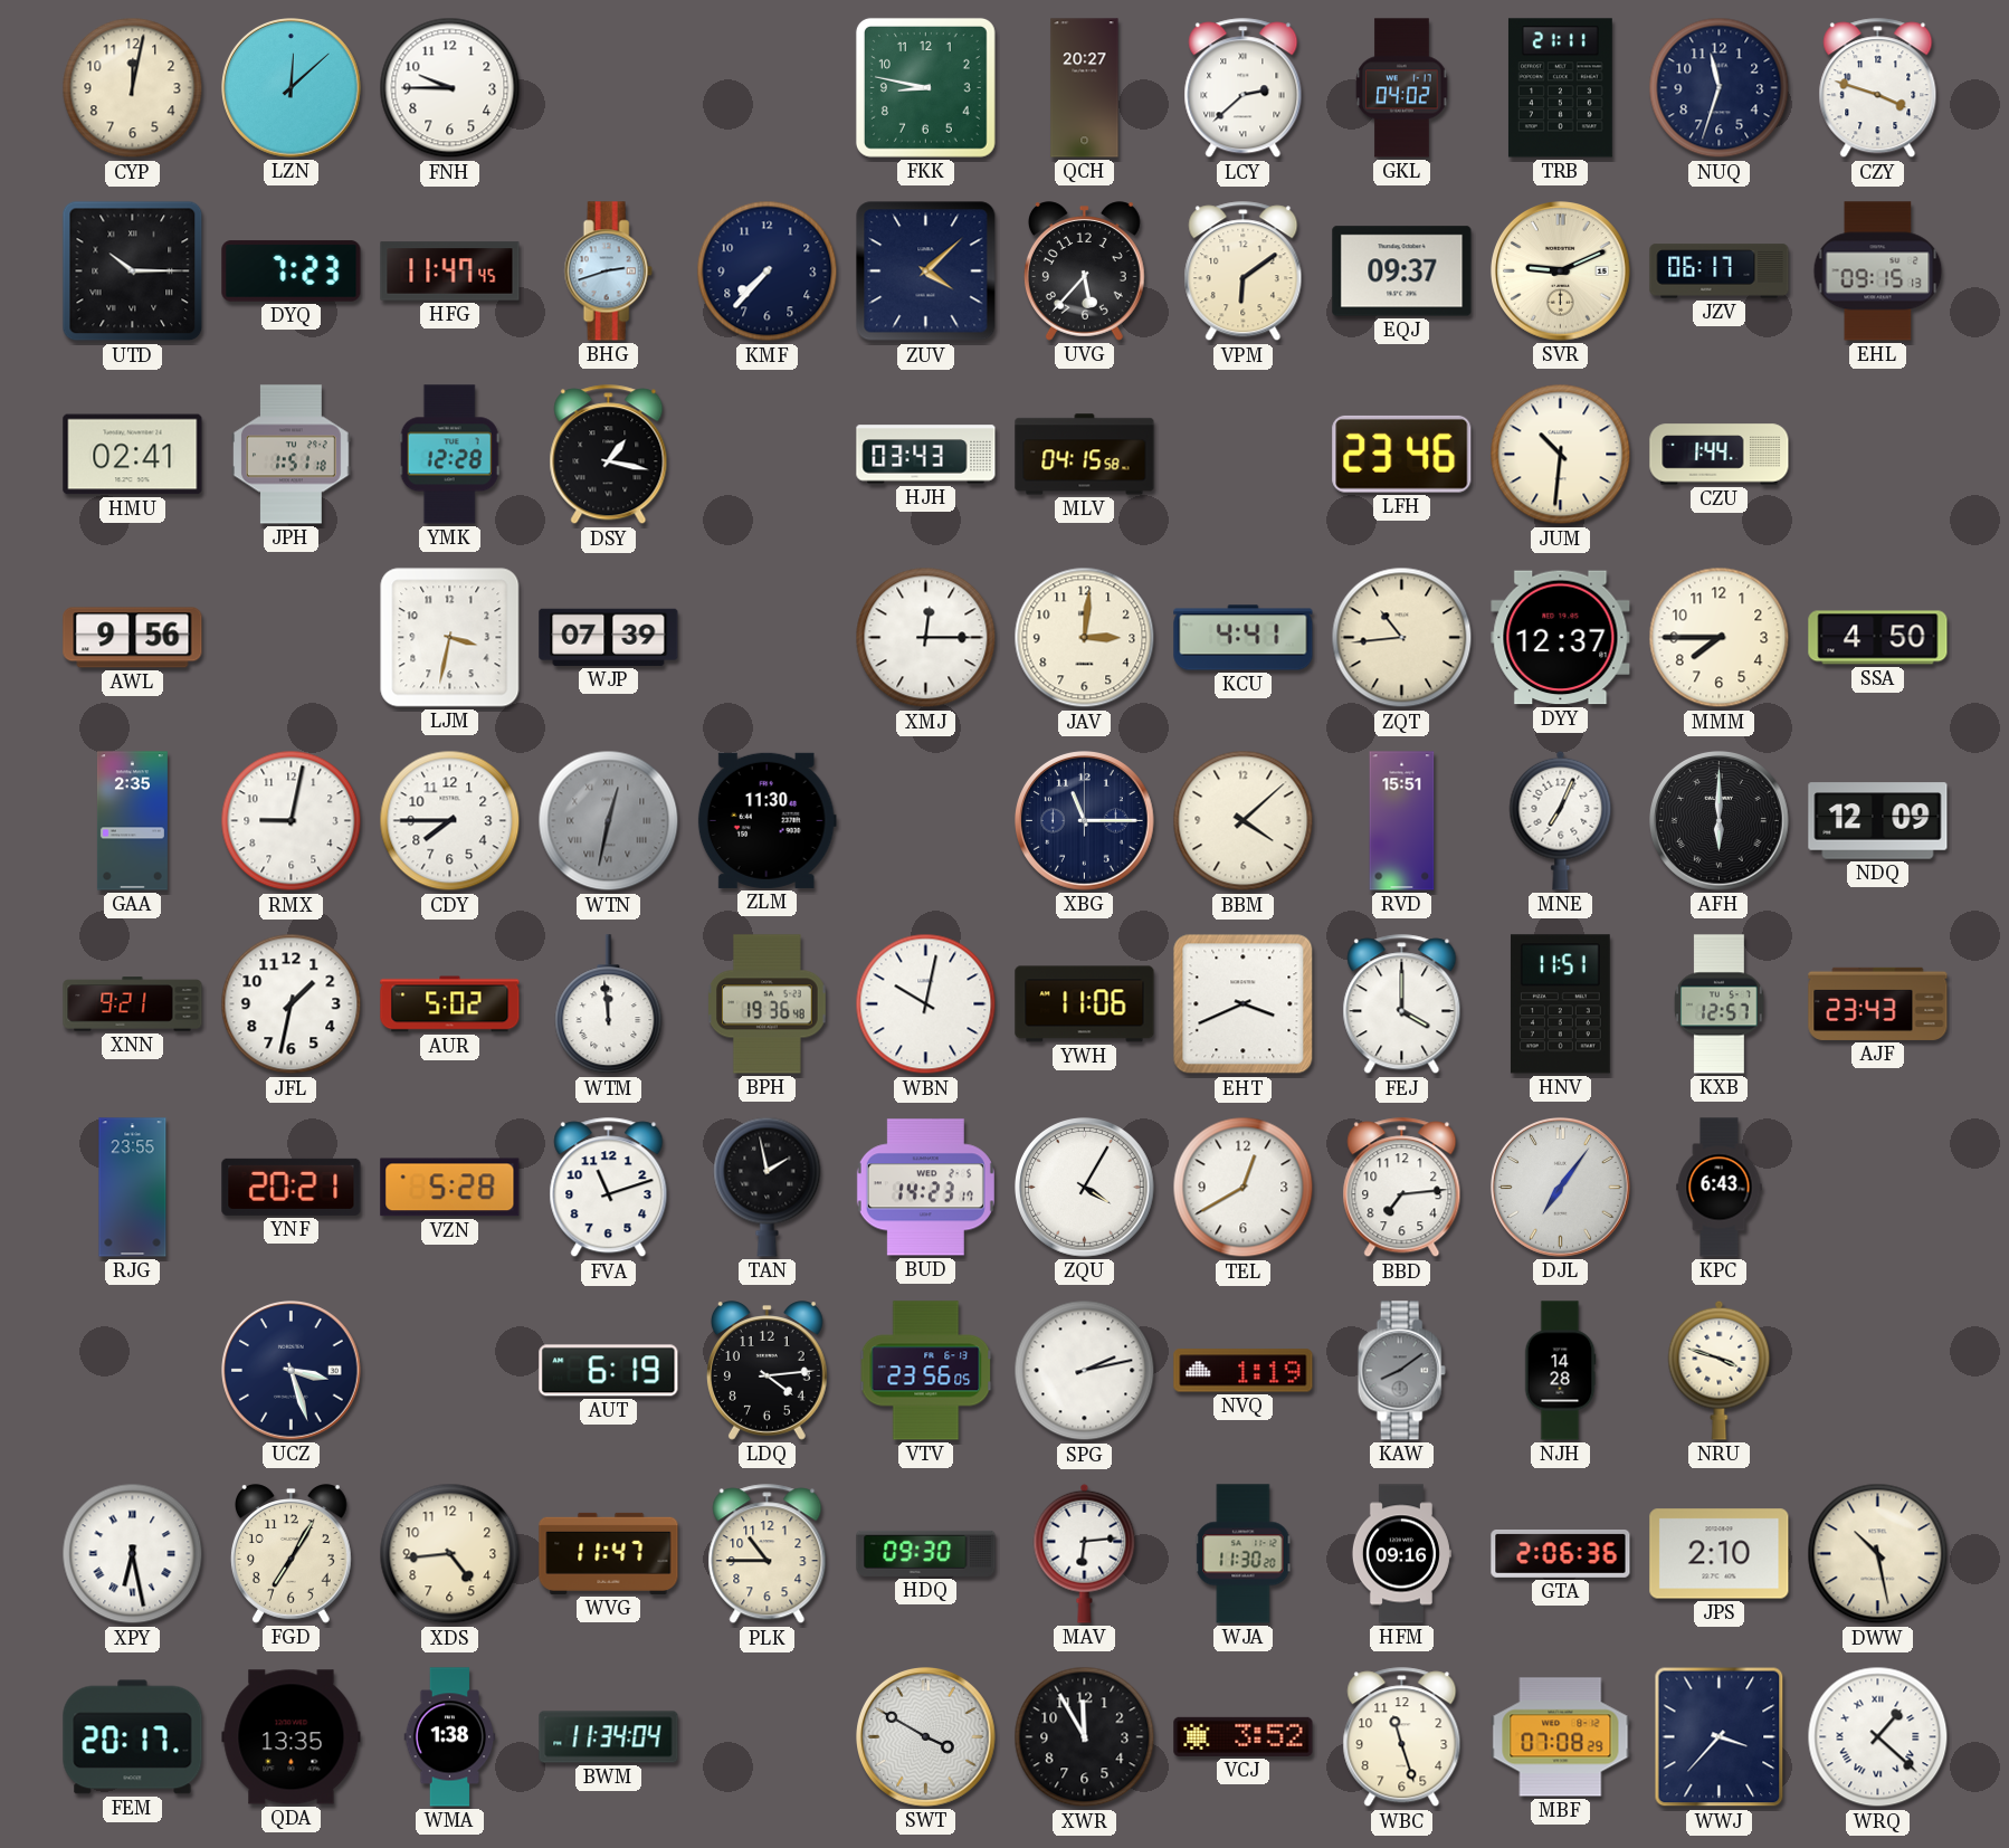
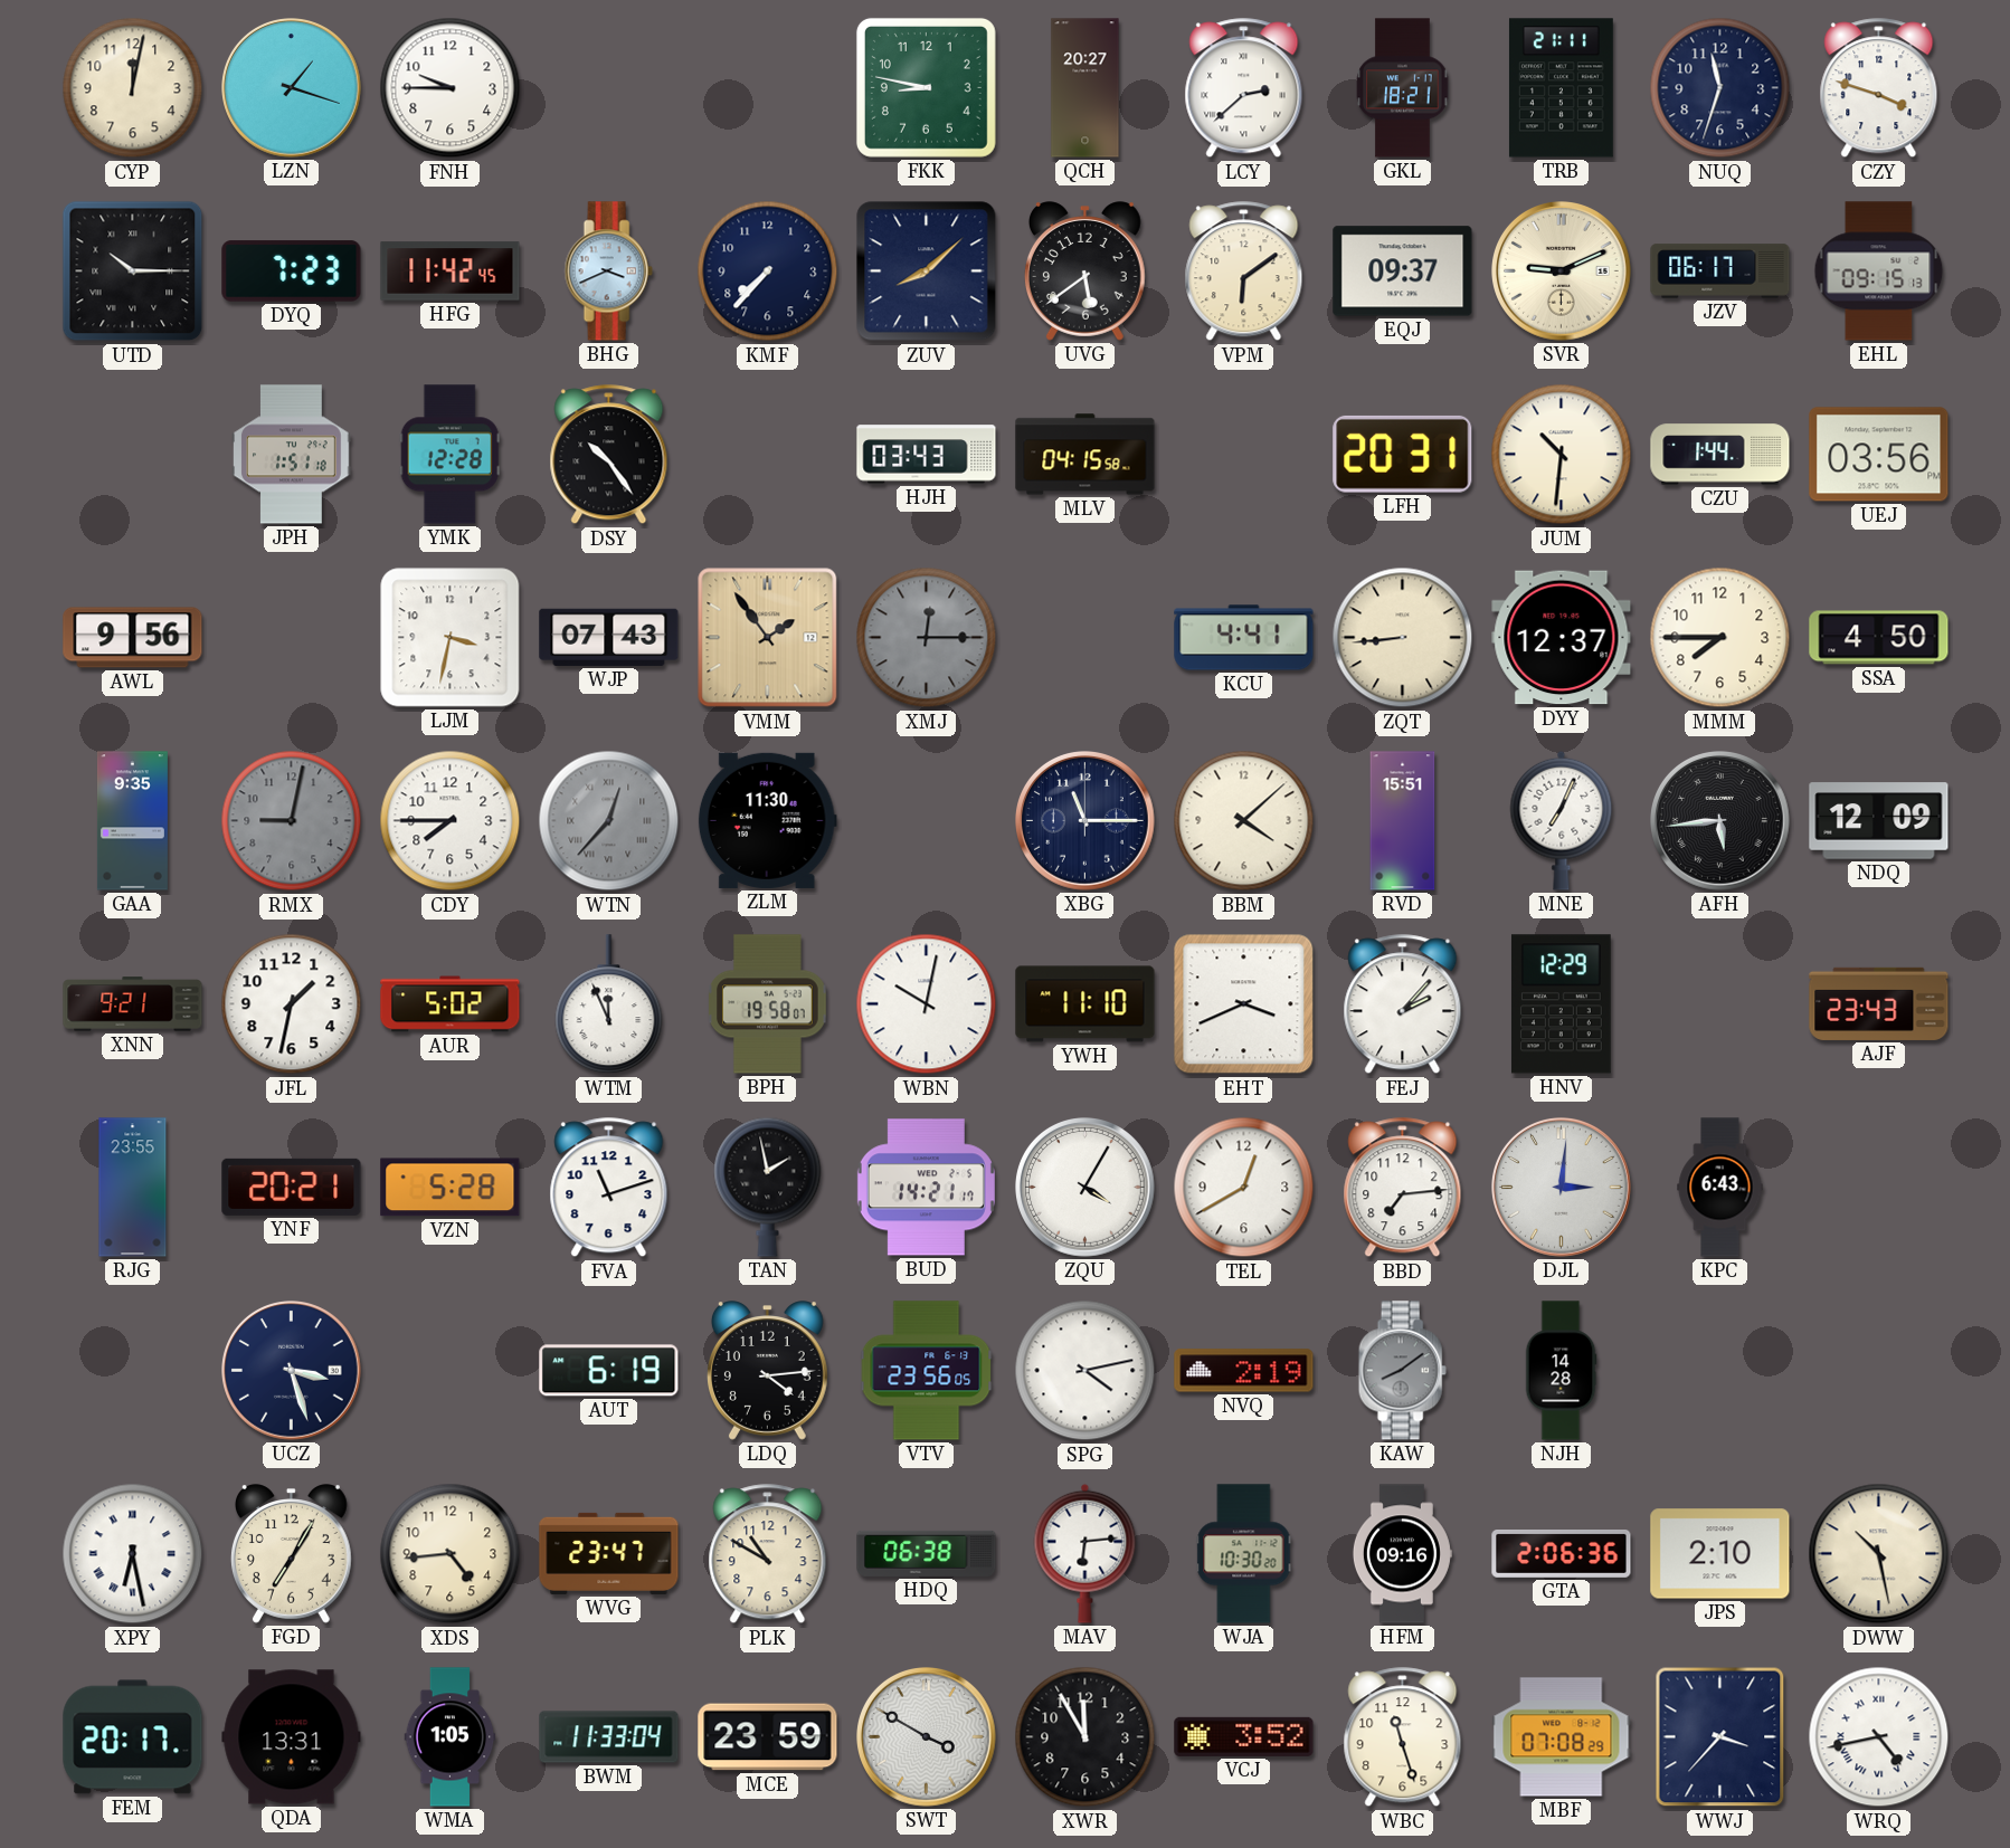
LZN: 12:08 -> 1:18 (292, 88)
GKL: 04:02 -> 18:21 (1403, 88)
HFG: 11:47 -> 11:42 (451, 272)
BHG: 2:42 -> 3:41 (608, 272)
ZUV: 4:08 -> 8:08 (927, 272)
UVG: 5:37 -> 5:39 (1084, 272)
HMU: 02:41 -> none (133, 455)
DSY: 1:17 -> 10:24 (609, 455)
LFH: 23:46 -> 20:31 (1403, 454)
UEJ: none -> 03:56 (1879, 455)
WJP: 07:39 -> 07:43 (609, 637)
VMM: none -> 1:54 (768, 638)
XMJ dial: white -> grey (927, 638)
JAV: 3:01 -> none (1085, 638)
ZQT: 10:44 -> 8:44 (1403, 638)
GAA: 2:35 -> 9:35 (132, 821)
RMX dial: white -> grey (292, 821)
WTN: 12:32 -> 12:37 (609, 821)
AFH: 6:00 -> 5:44 (1720, 821)
WTM: 11:59 -> 11:56 (609, 1004)
BPH: 19:36 -> 19:58 (768, 1004)
YWH: 11:06 -> 11:10 (1085, 1004)
FEJ: 4:00 -> 2:07 (1403, 1004)
HNV: 11:51 -> 12:29 (1561, 1004)
KXB: 12:57 -> none (1720, 1004)
BUD: 14:23 -> 14:21 (926, 1188)
DJL: 7:06 -> 3:01 (1562, 1188)
SPG: 2:13 -> 4:13 (1085, 1371)
NVQ: 1:19 -> 2:19 (1244, 1371)
NRU: 3:48 -> none (1720, 1370)
WVG: 11:47 -> 23:47 (609, 1553)
PLK: 10:45 -> 10:50 (768, 1554)
HDQ: 09:30 -> 06:38 (927, 1553)
WJA: 11:30 -> 10:30 (1244, 1554)
QDA: 13:35 -> 13:31 (292, 1737)
WMA: 1:38 -> 1:05 (451, 1737)
BWM: 11:34 -> 11:33 (609, 1737)
MCE: none -> 23:59 (768, 1737)
WRQ: 1:22 -> 4:43 (1879, 1737)
